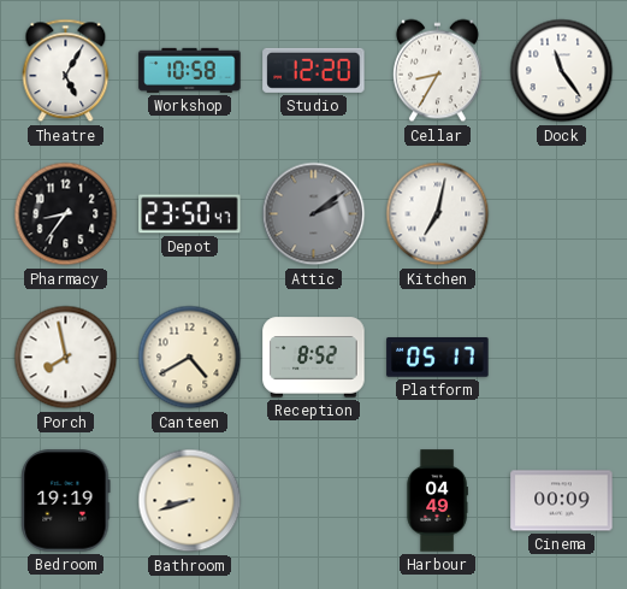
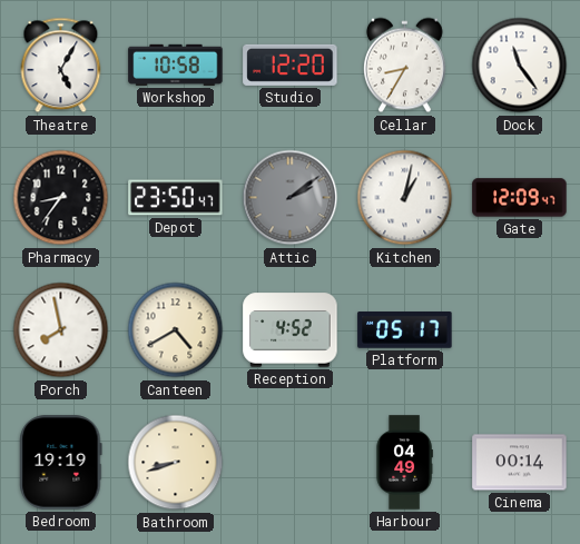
Kitchen: 7:02 -> 1:02 (405, 198)
Gate: none -> 12:09 (520, 198)
Reception: 8:52 -> 4:52 (291, 330)
Cinema: 00:09 -> 00:14 (520, 463)
